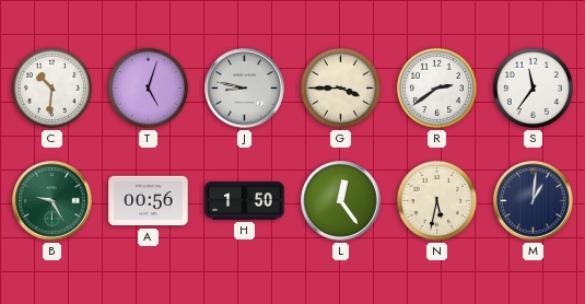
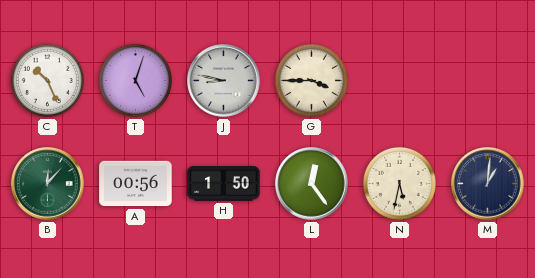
C: 10:31 -> 10:26 (47, 80)
R: 2:39 -> none (436, 87)
S: 11:36 -> none (533, 87)
B: 9:25 -> 12:07 (48, 184)
